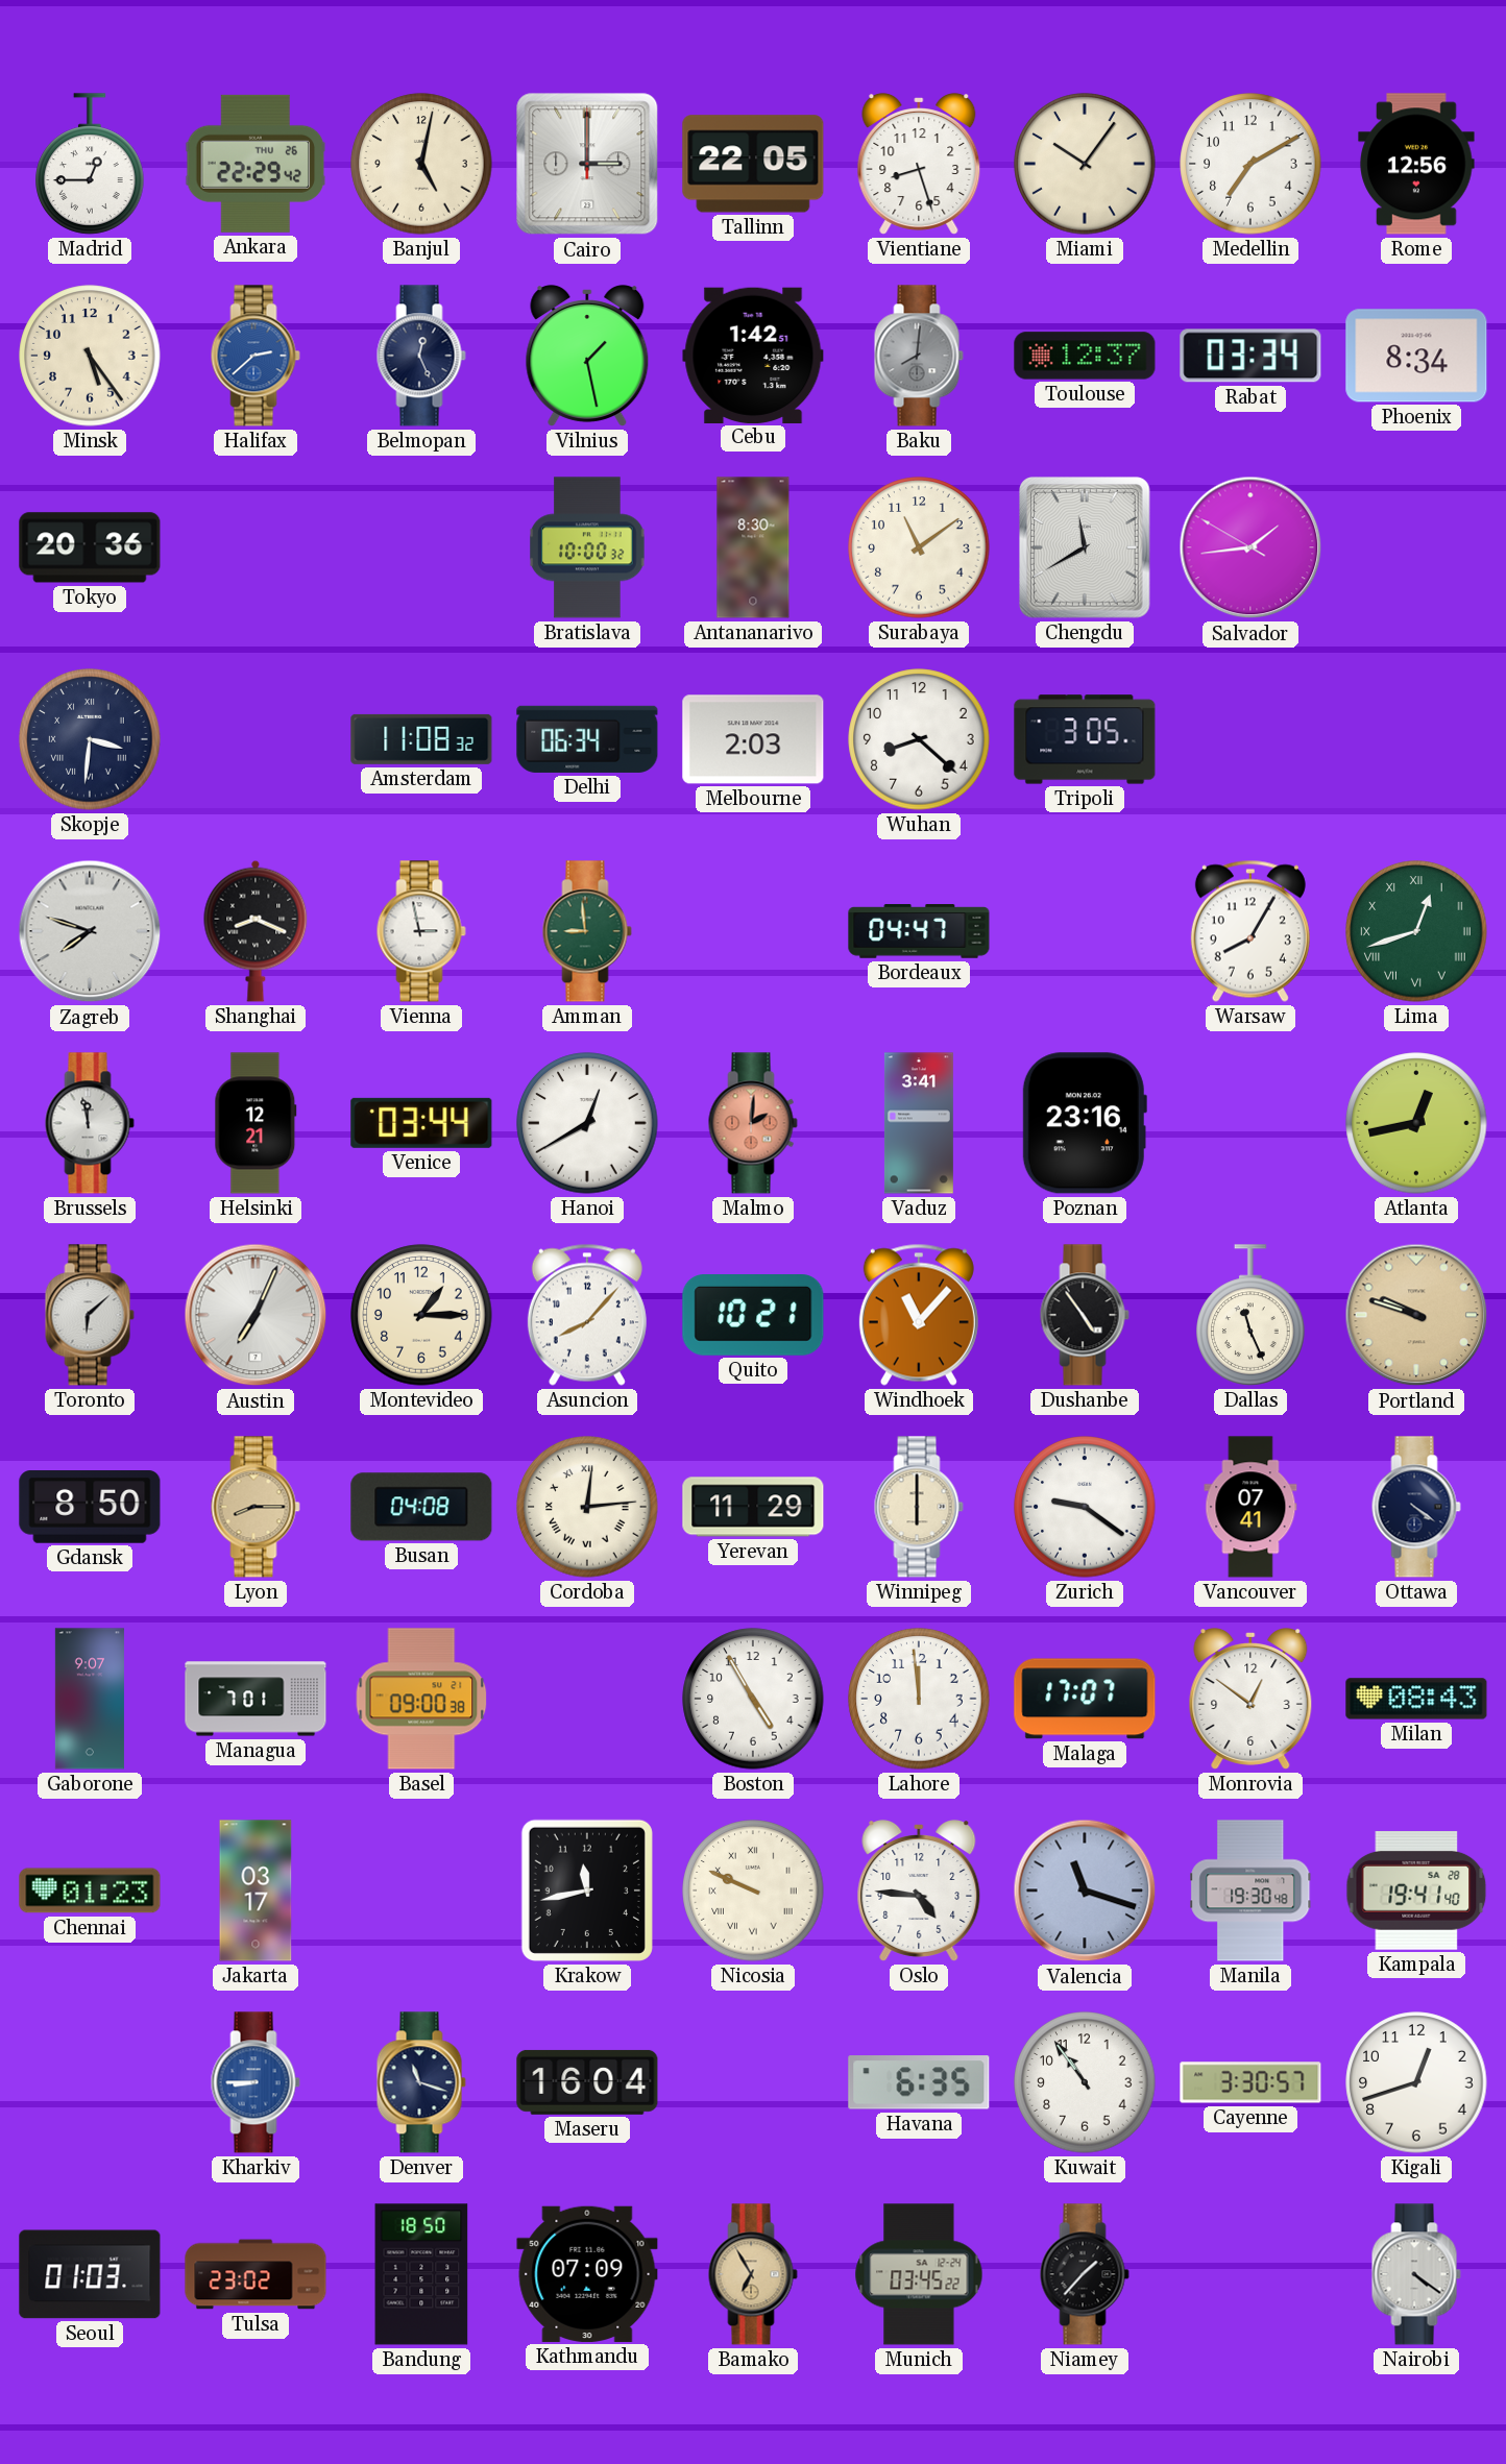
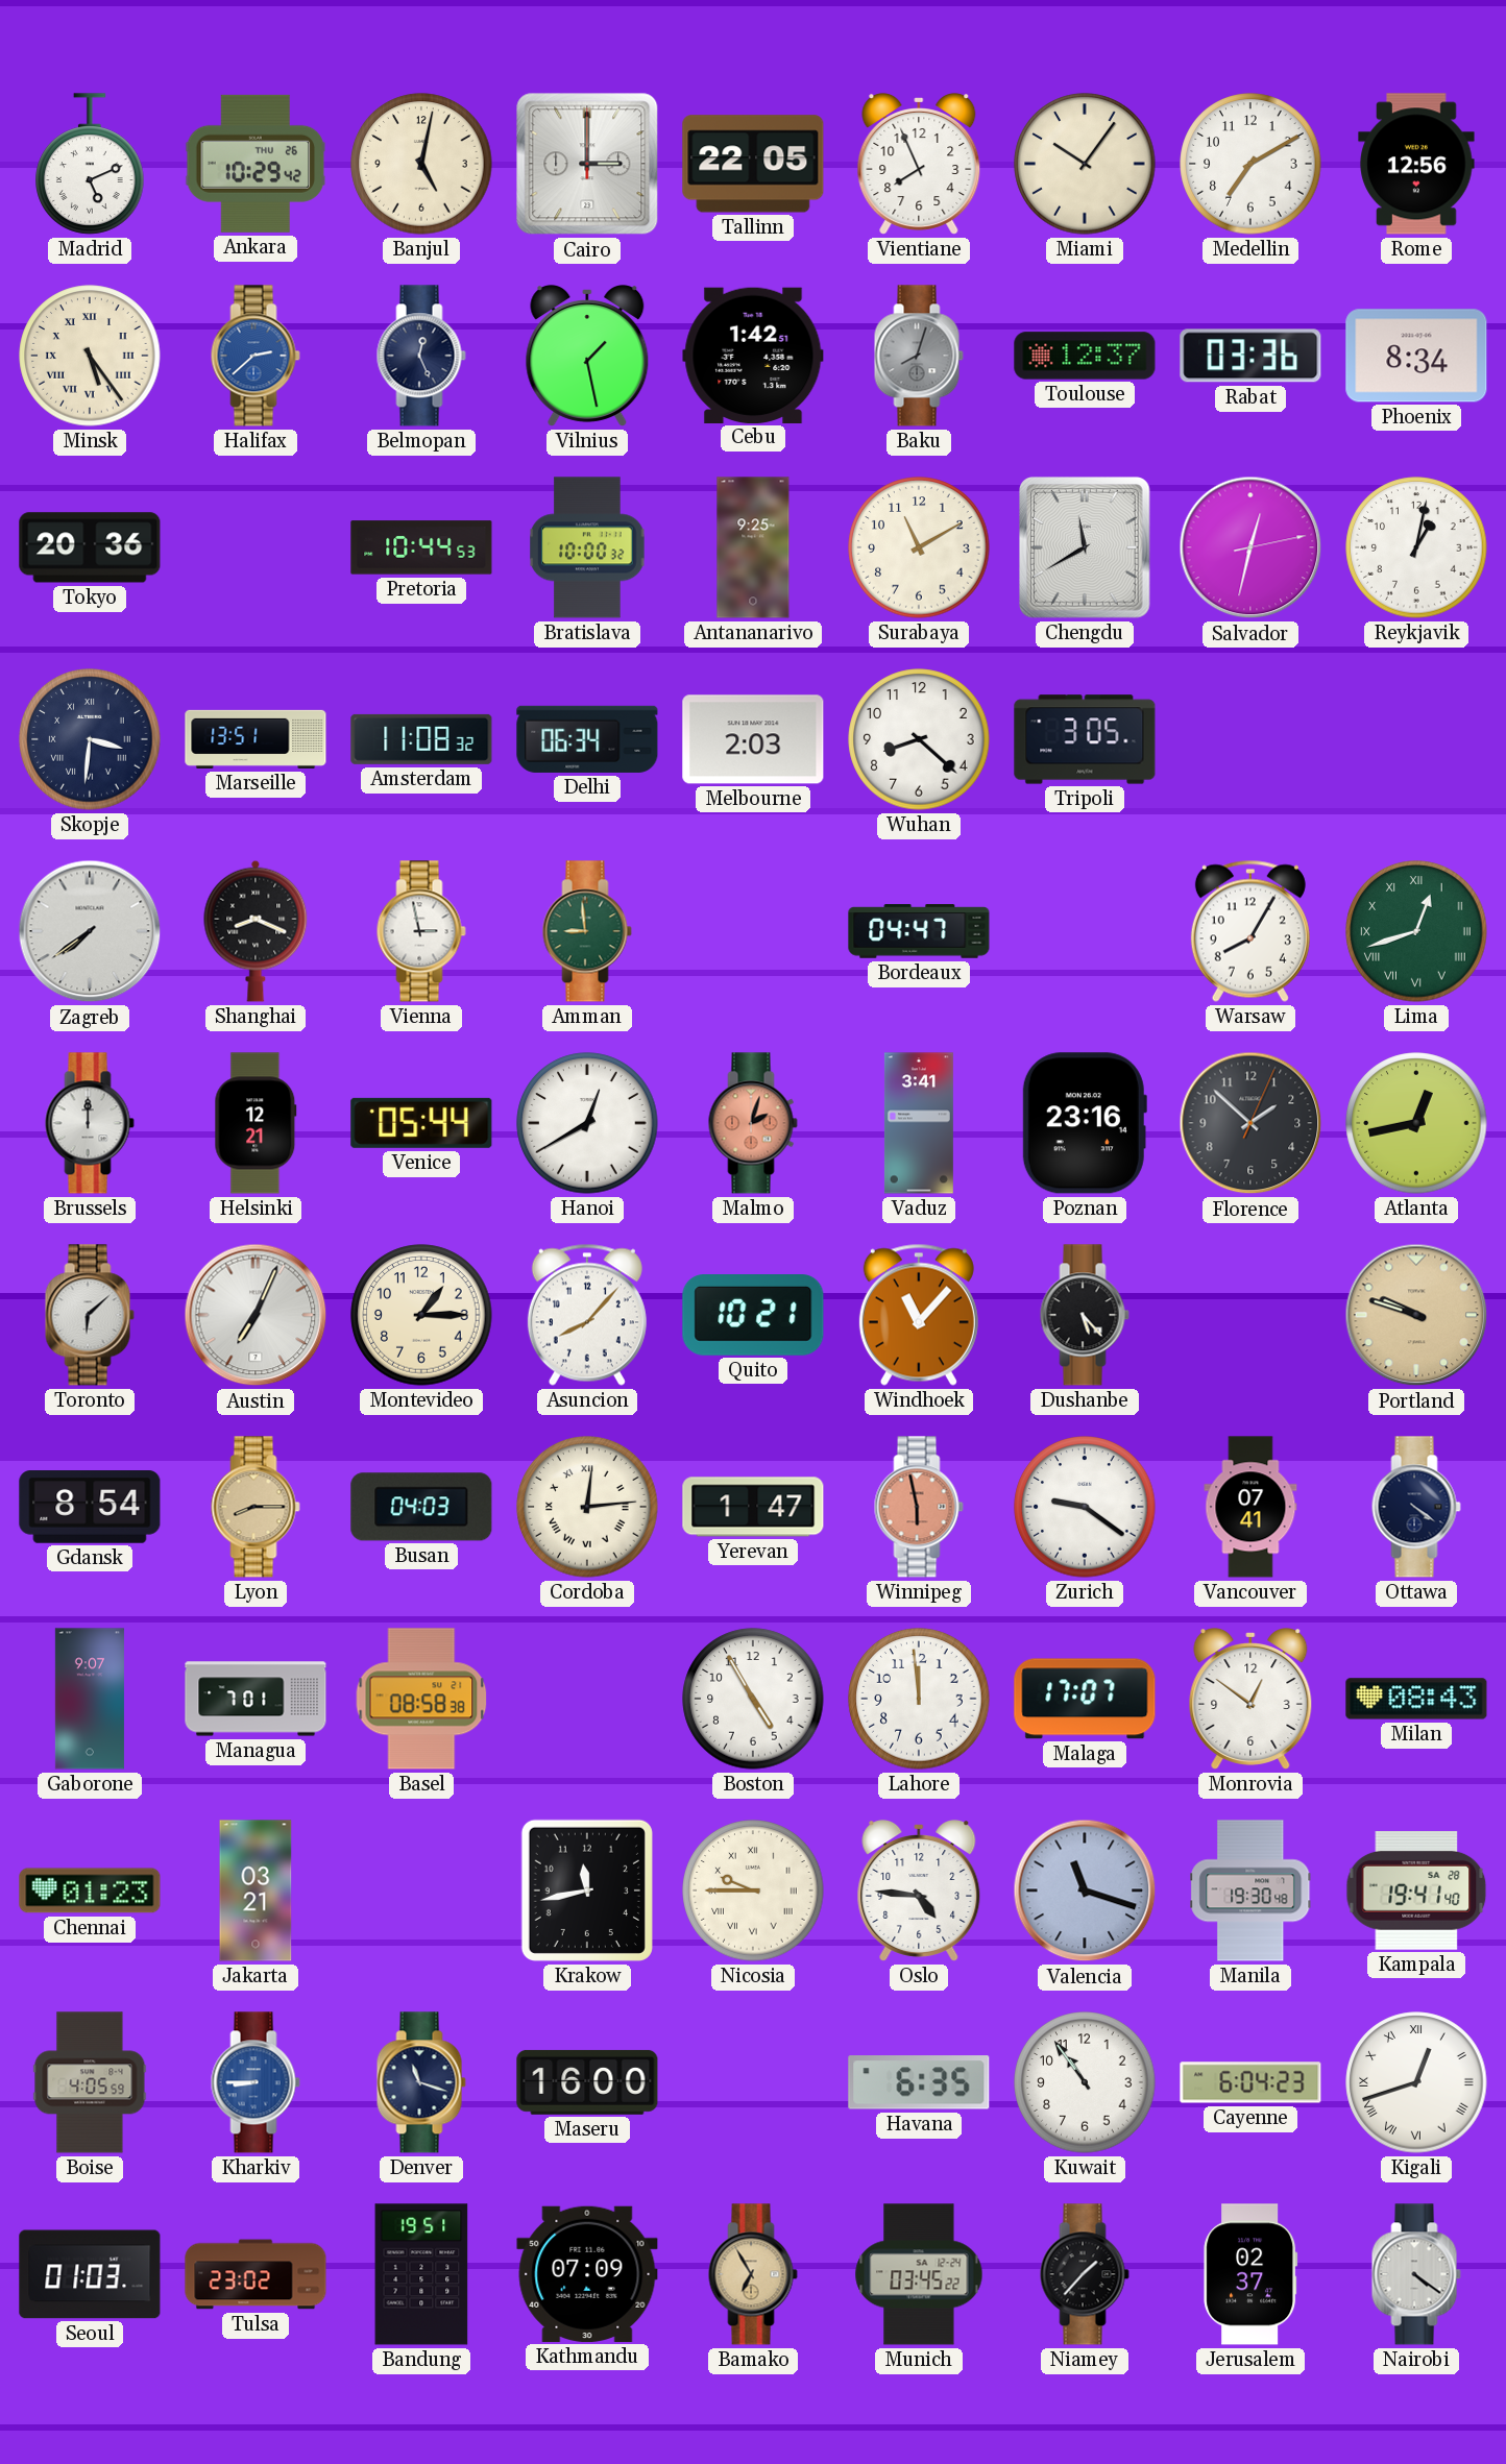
Madrid: 12:45 -> 5:11 (90, 164)
Ankara: 22:29 -> 10:29 (256, 164)
Vientiane: 8:27 -> 7:56 (919, 165)
Minsk numerals: Arabic -> Roman (90, 356)
Baku: 8:01 -> 8:03 (919, 356)
Rabat: 03:34 -> 03:36 (1250, 356)
Pretoria: none -> 10:44 (421, 547)
Antananarivo: 8:30 -> 9:25 (753, 547)
Surabaya: 11:09 -> 11:10 (919, 547)
Salvador: 1:43 -> 12:32 (1250, 547)
Reykjavik: none -> 1:02 (1416, 547)
Marseille: none -> 13:51 (256, 739)
Zagreb: 7:48 -> 7:39 (90, 931)
Brussels: 11:58 -> 12:00 (90, 1123)
Venice: 03:44 -> 05:44 (421, 1123)
Malmo: 2:01 -> 2:03 (753, 1123)
Florence: none -> 1:52 (1250, 1123)
Dushanbe: 4:54 -> 5:23 (1085, 1315)
Dallas: 11:26 -> none (1250, 1315)
Gdansk: 8:50 -> 8:54 (90, 1508)
Busan: 04:08 -> 04:03 (421, 1507)
Yerevan: 11:29 -> 1:47 (753, 1507)
Winnipeg: 6:00 -> 5:58 (919, 1507)
Winnipeg dial: cream -> salmon (919, 1507)
Basel: 09:00 -> 08:58 (421, 1699)
Jakarta: 03:17 -> 03:21 (256, 1890)
Nicosia: 9:49 -> 9:45 (753, 1890)
Boise: none -> 4:05 (90, 2082)
Maseru: 16:04 -> 16:00 (587, 2082)
Cayenne: 3:30 -> 6:04 (1250, 2082)
Kigali numerals: Arabic -> Roman (1416, 2082)
Bandung: 18:50 -> 19:51 (421, 2274)
Jerusalem: none -> 02:37 (1250, 2274)
